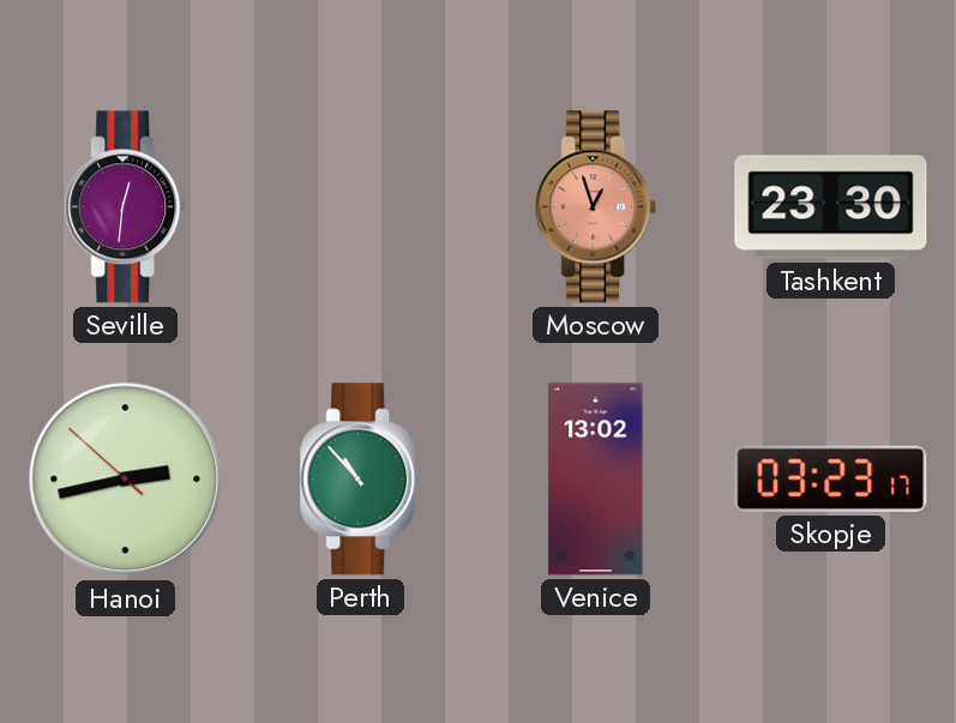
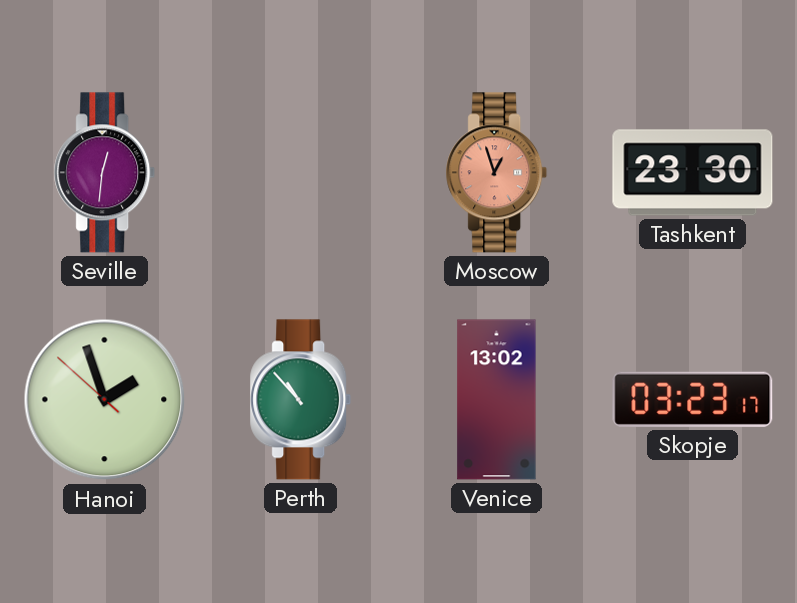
Hanoi: 2:42 -> 1:56 (105, 400)
